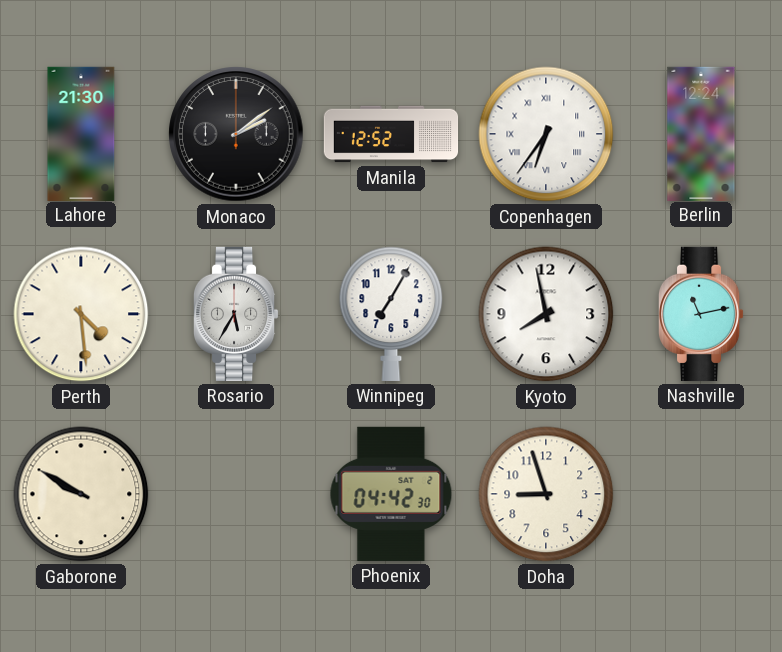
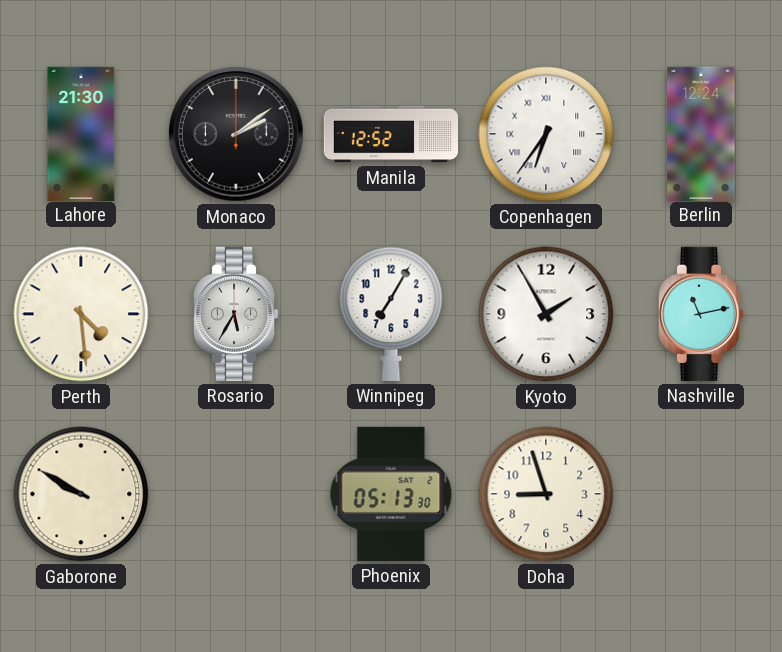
Kyoto: 7:58 -> 1:55 (546, 314)
Phoenix: 04:42 -> 05:13 (391, 494)
